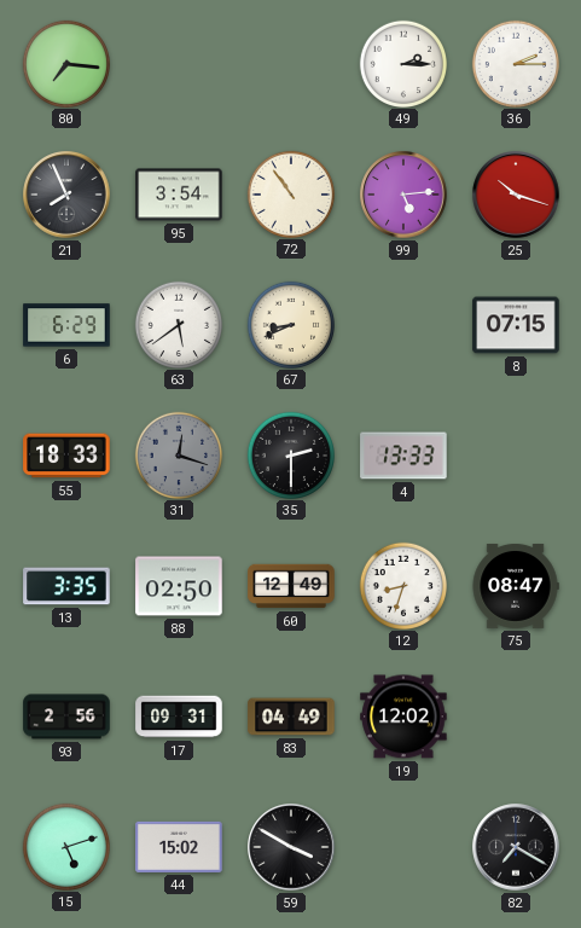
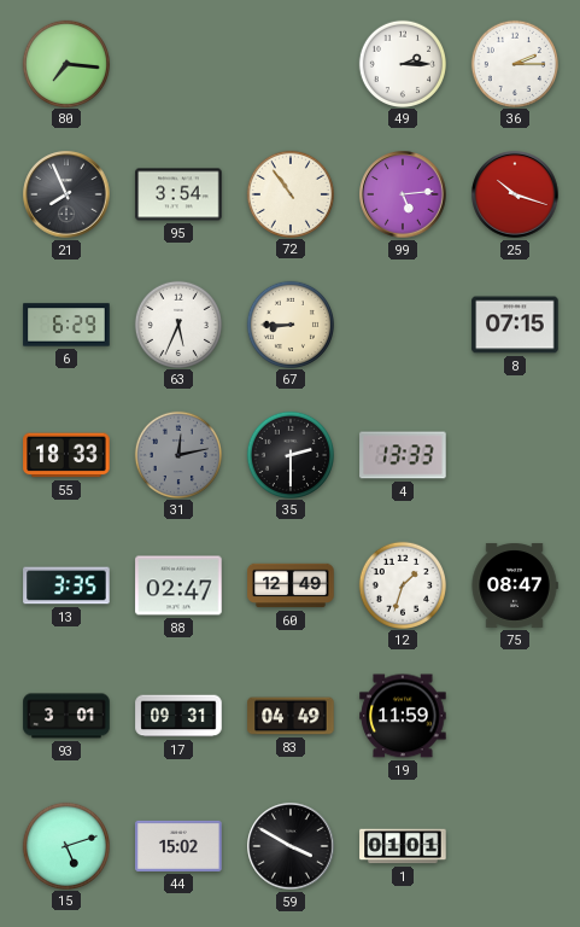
63: 5:39 -> 5:34 (177, 323)
67: 8:41 -> 8:45 (289, 323)
31: 12:18 -> 12:13 (177, 454)
88: 02:50 -> 02:47 (178, 585)
12: 8:33 -> 1:33 (402, 584)
93: 2:56 -> 3:01 (66, 716)
19: 12:02 -> 11:59 (403, 716)
1: none -> 01:01 (403, 846)
82: 7:20 -> none (516, 847)
